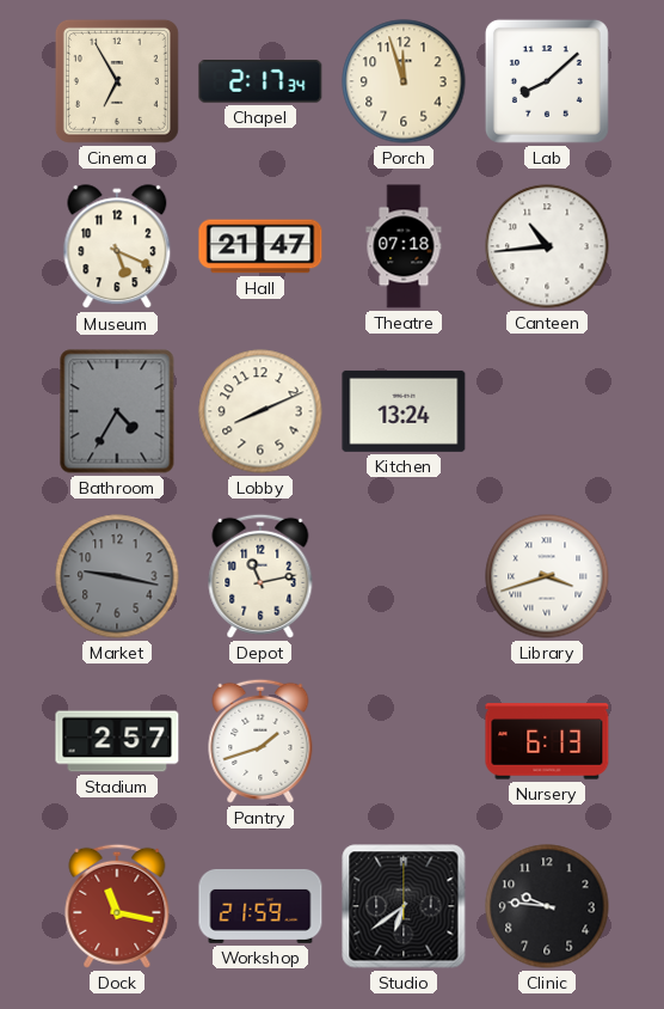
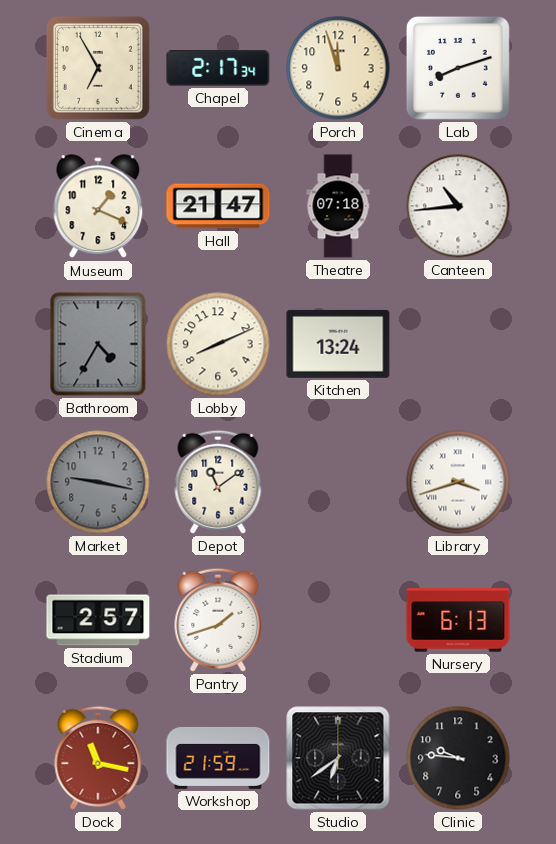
Lab: 8:08 -> 8:12 (458, 68)
Museum: 5:19 -> 1:19 (98, 207)
Depot: 11:13 -> 11:09 (218, 482)
